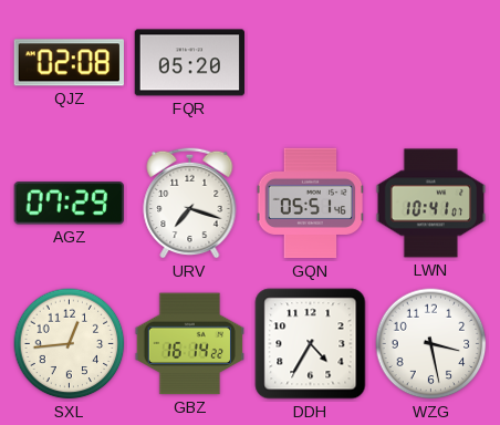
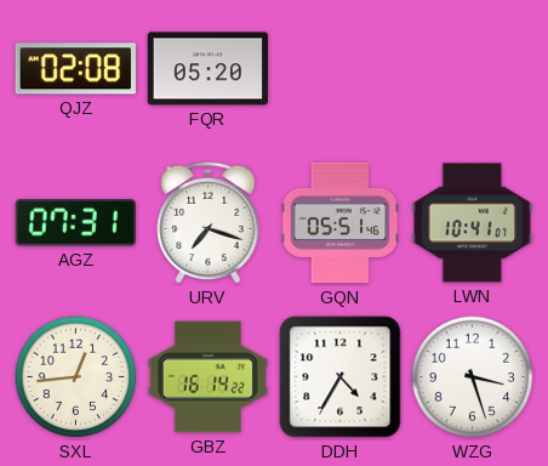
AGZ: 07:29 -> 07:31 (75, 223)
WZG: 3:28 -> 3:27 (473, 377)
